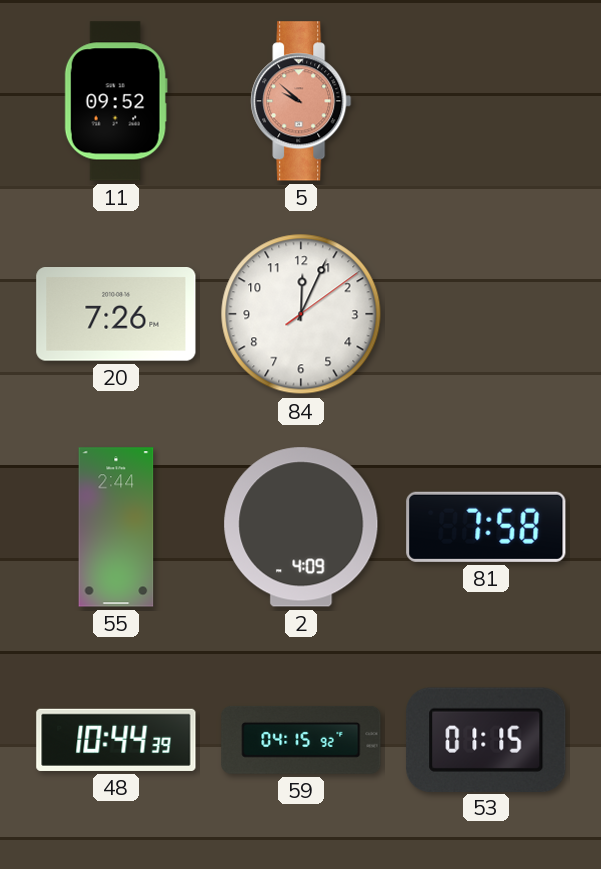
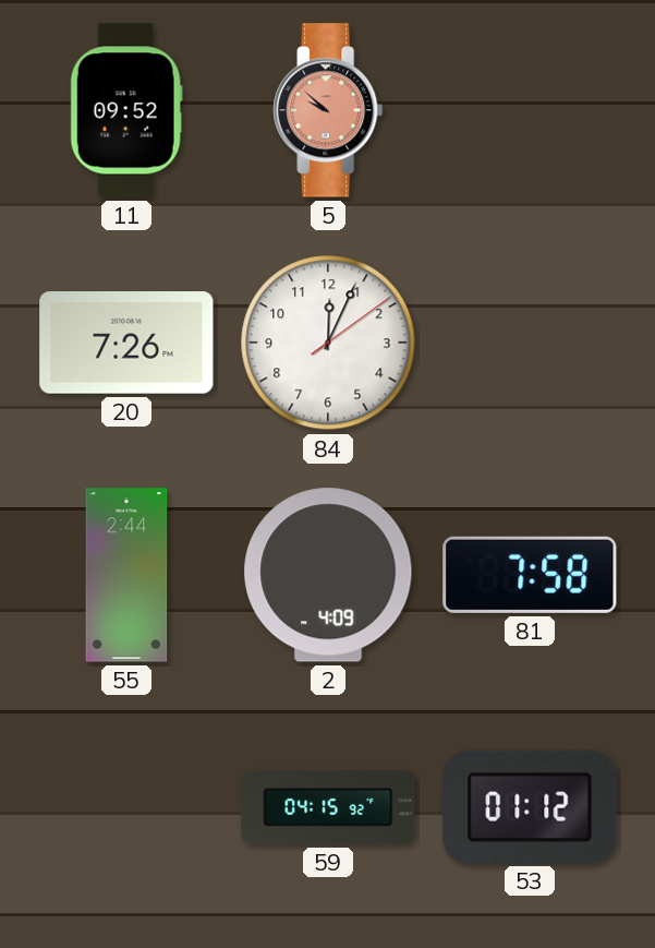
48: 10:44 -> none (116, 740)
53: 01:15 -> 01:12 (530, 806)
